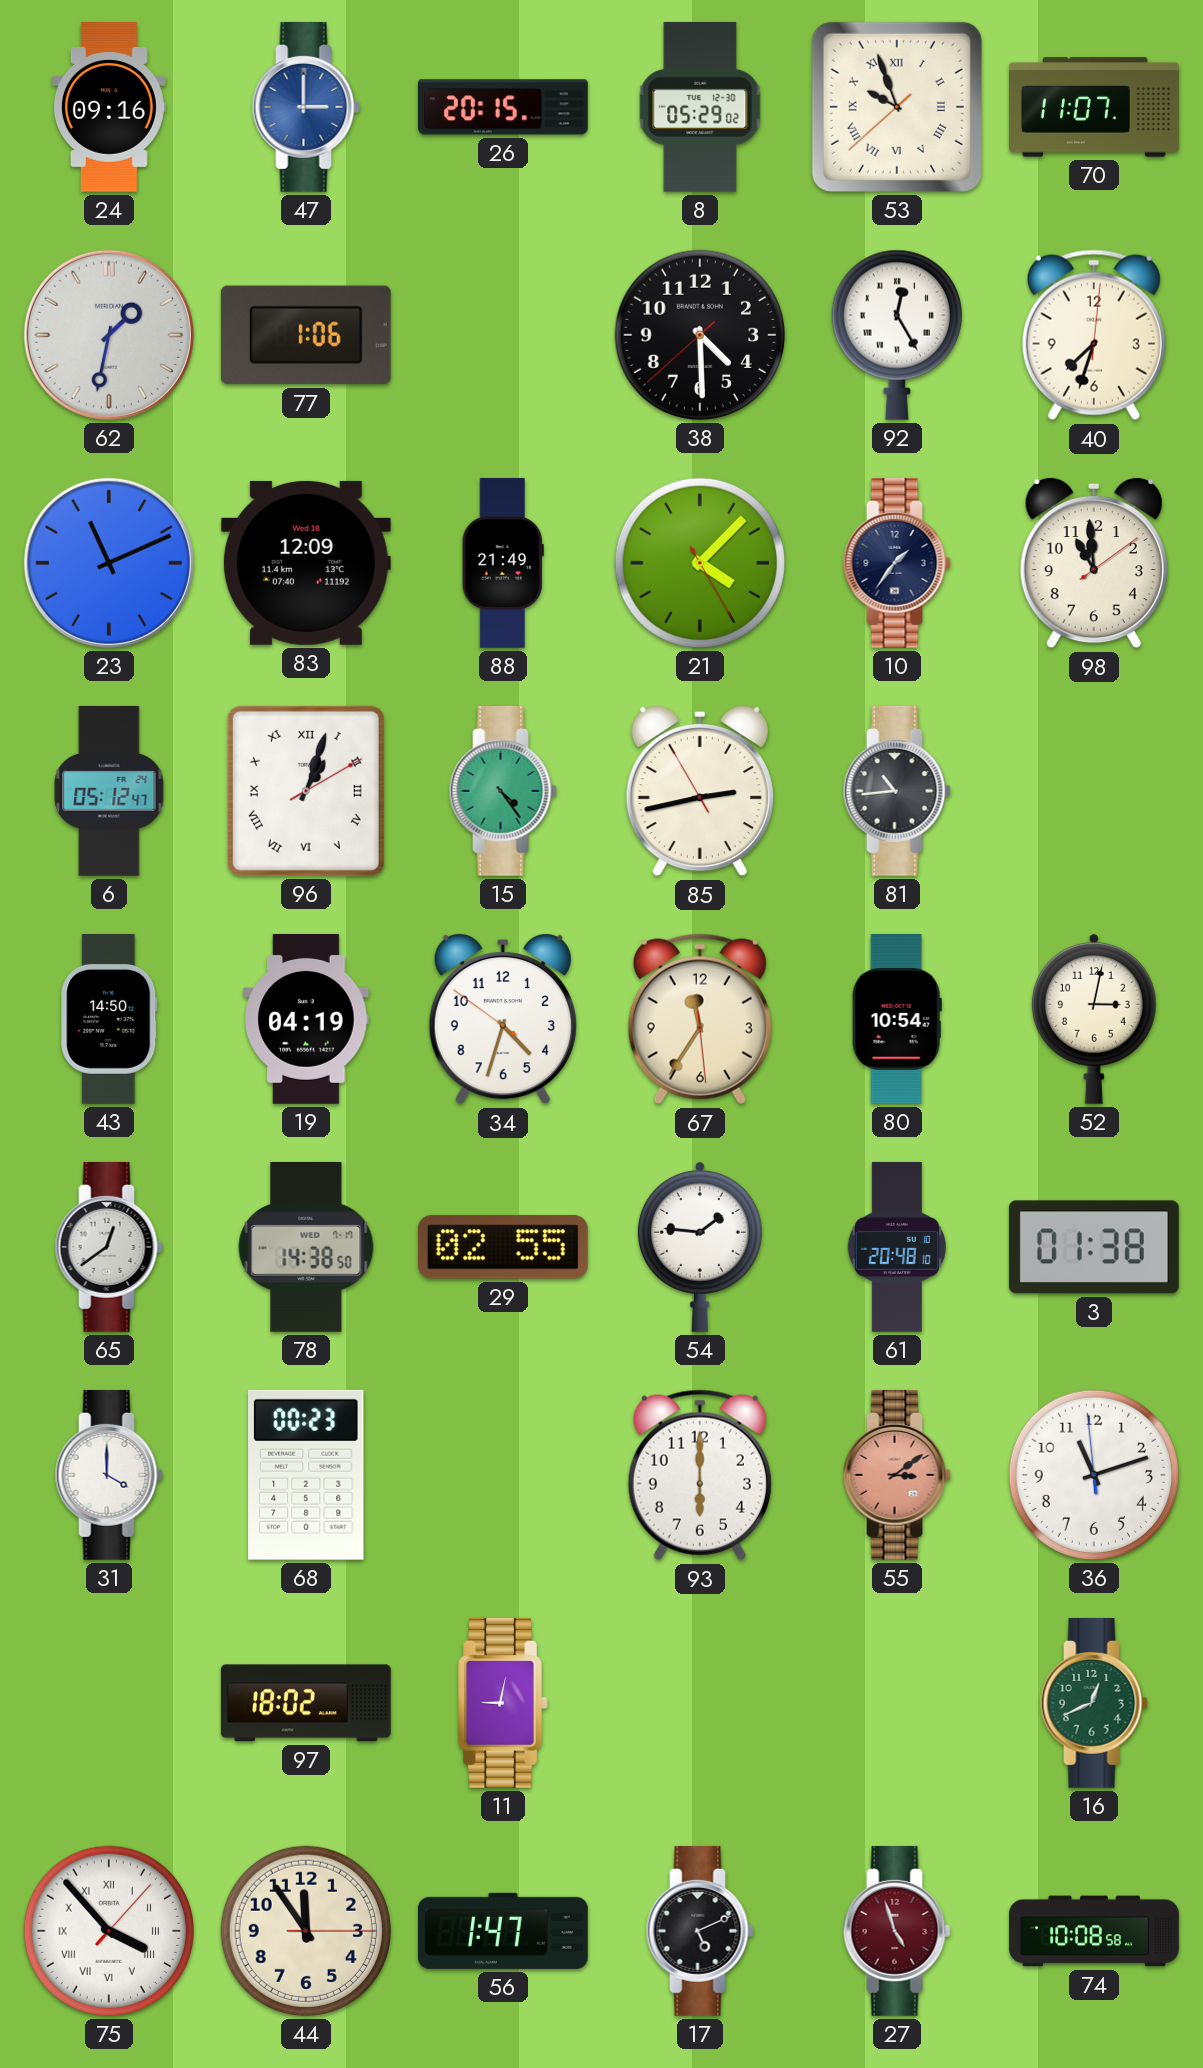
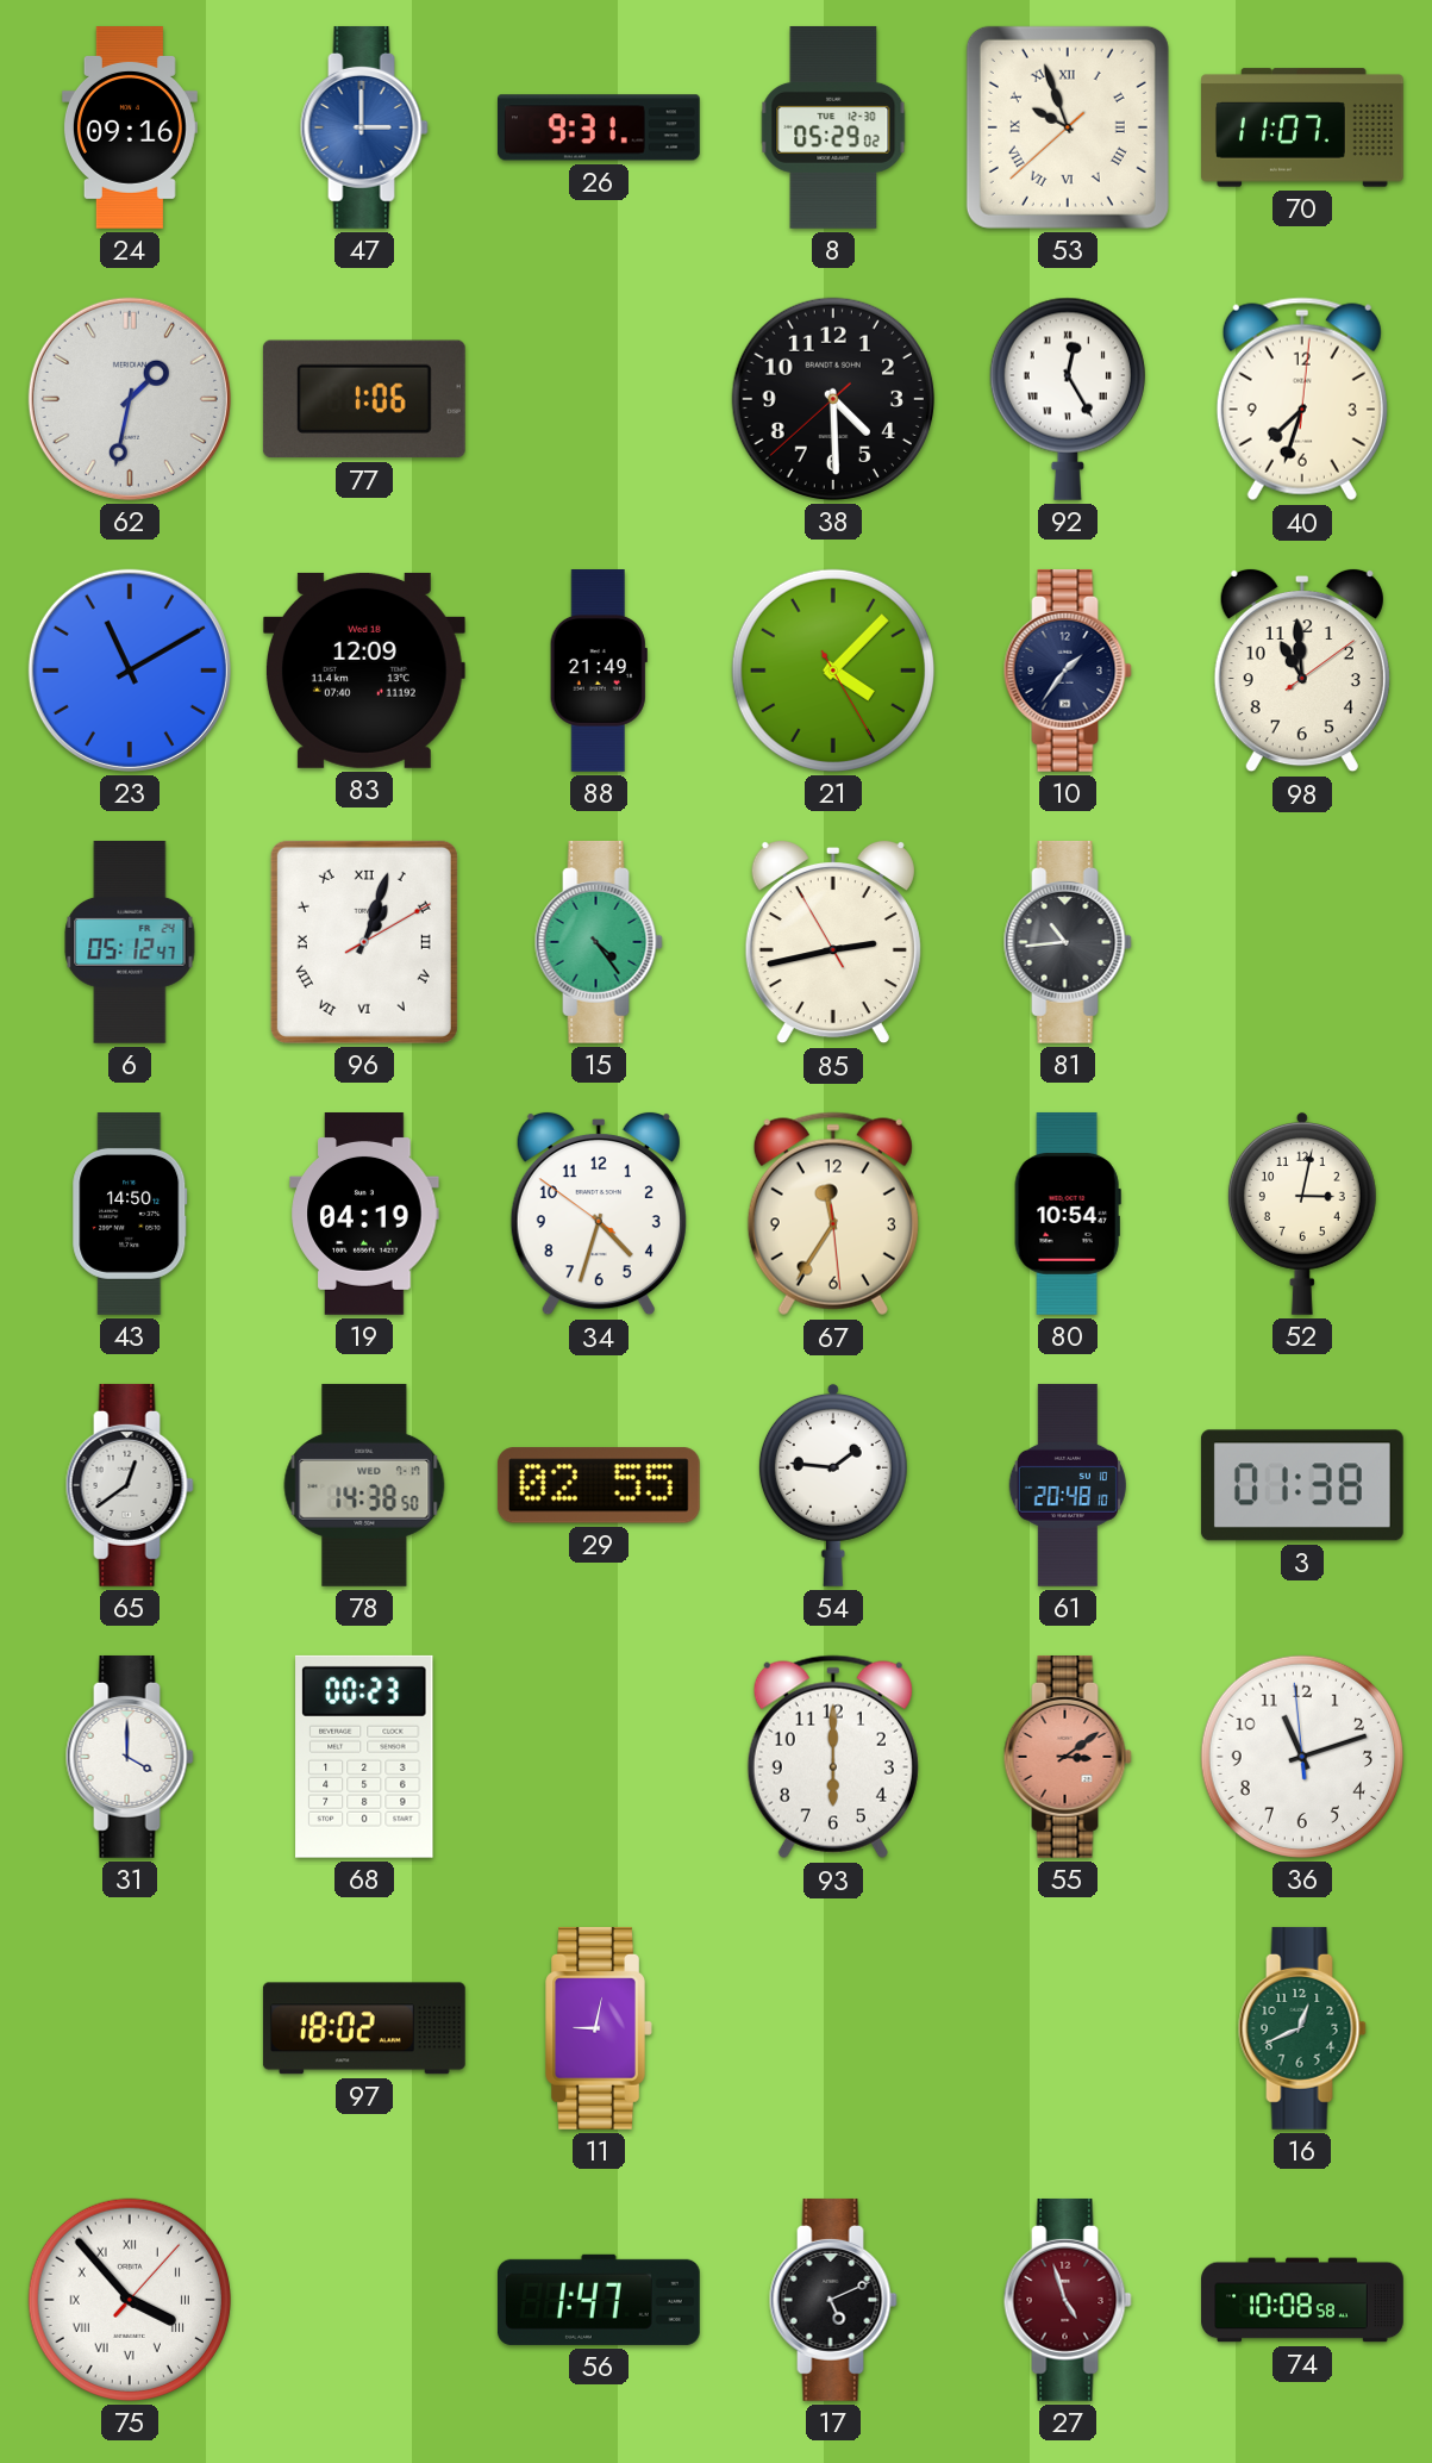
26: 20:15 -> 9:31 (599, 127)
23: 11:11 -> 11:10 (130, 671)
44: 11:54 -> none (306, 1931)
